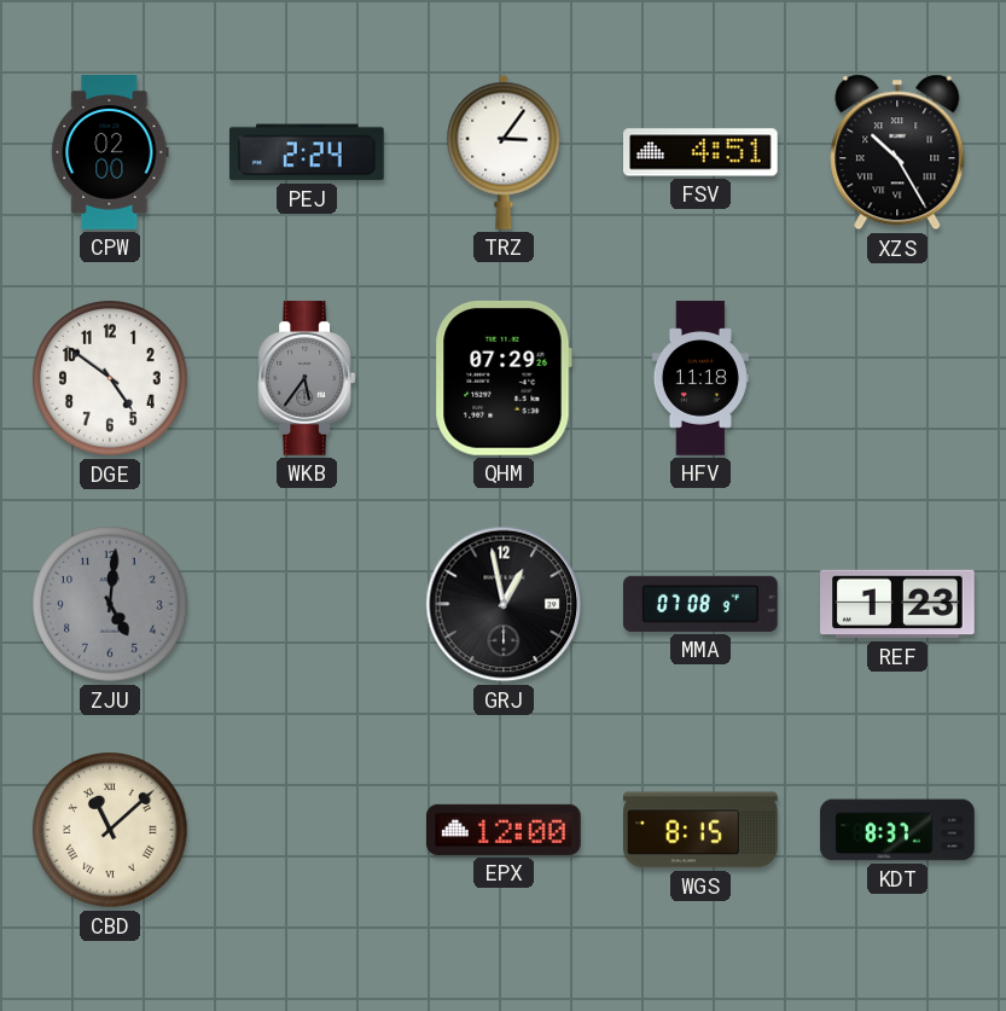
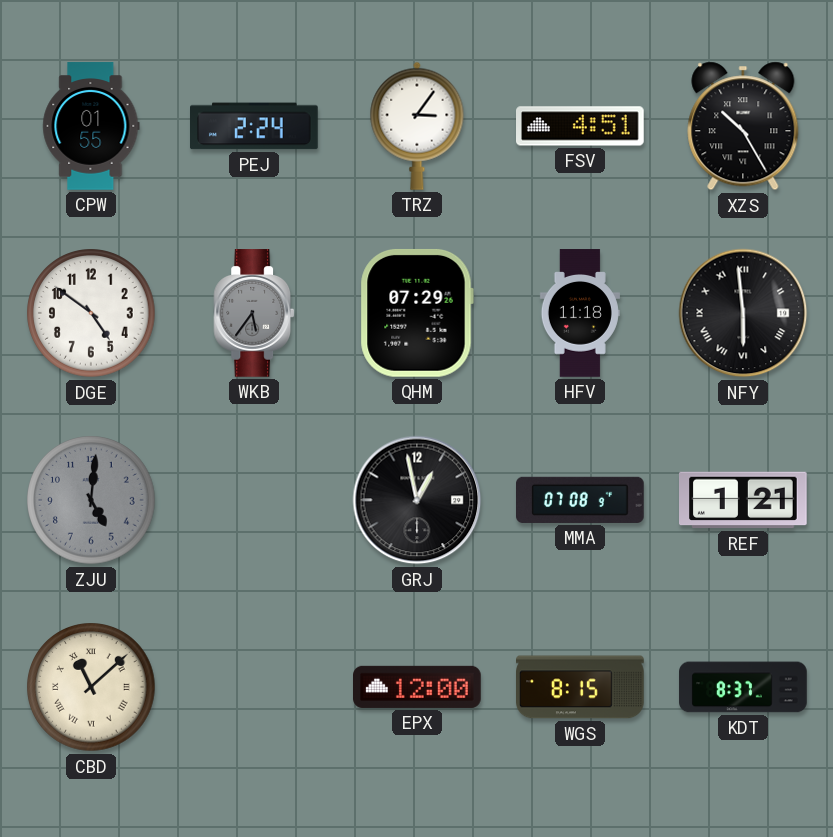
CPW: 02:00 -> 01:55 (91, 126)
NFY: none -> 5:59 (743, 313)
REF: 1:23 -> 1:21 (743, 500)
